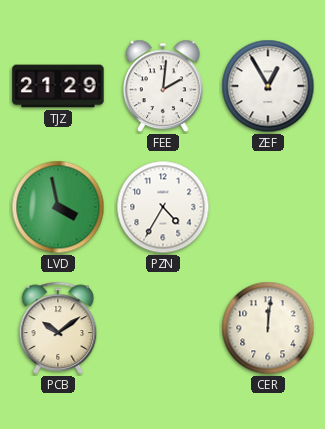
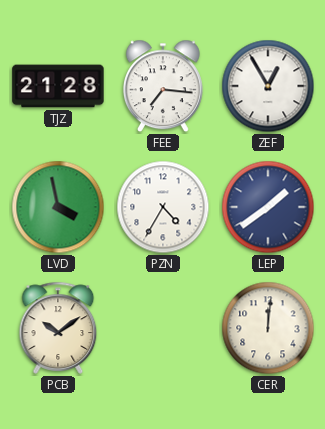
TJZ: 21:29 -> 21:28 (58, 86)
FEE: 2:01 -> 7:16 (163, 86)
LEP: none -> 1:39 (268, 207)
